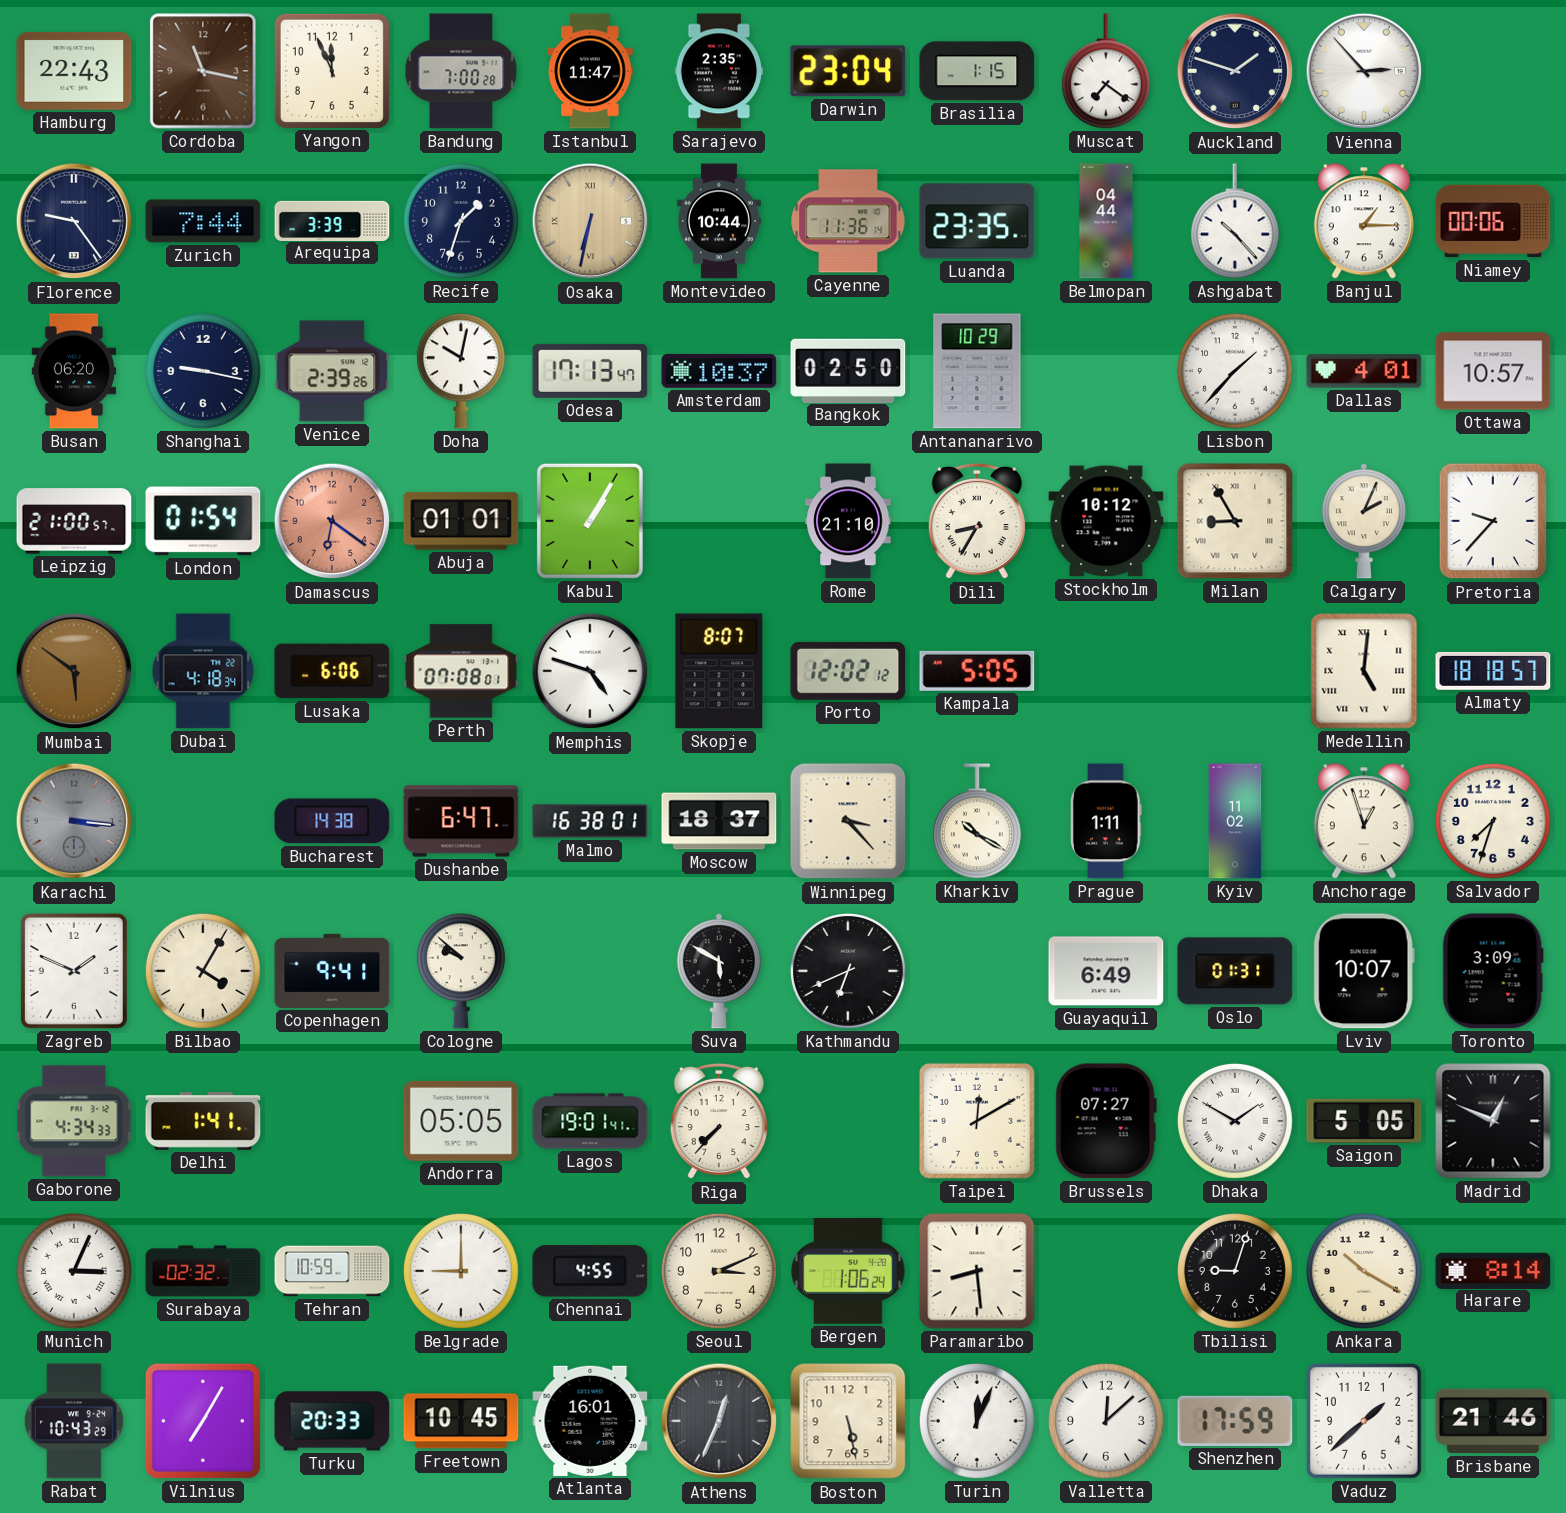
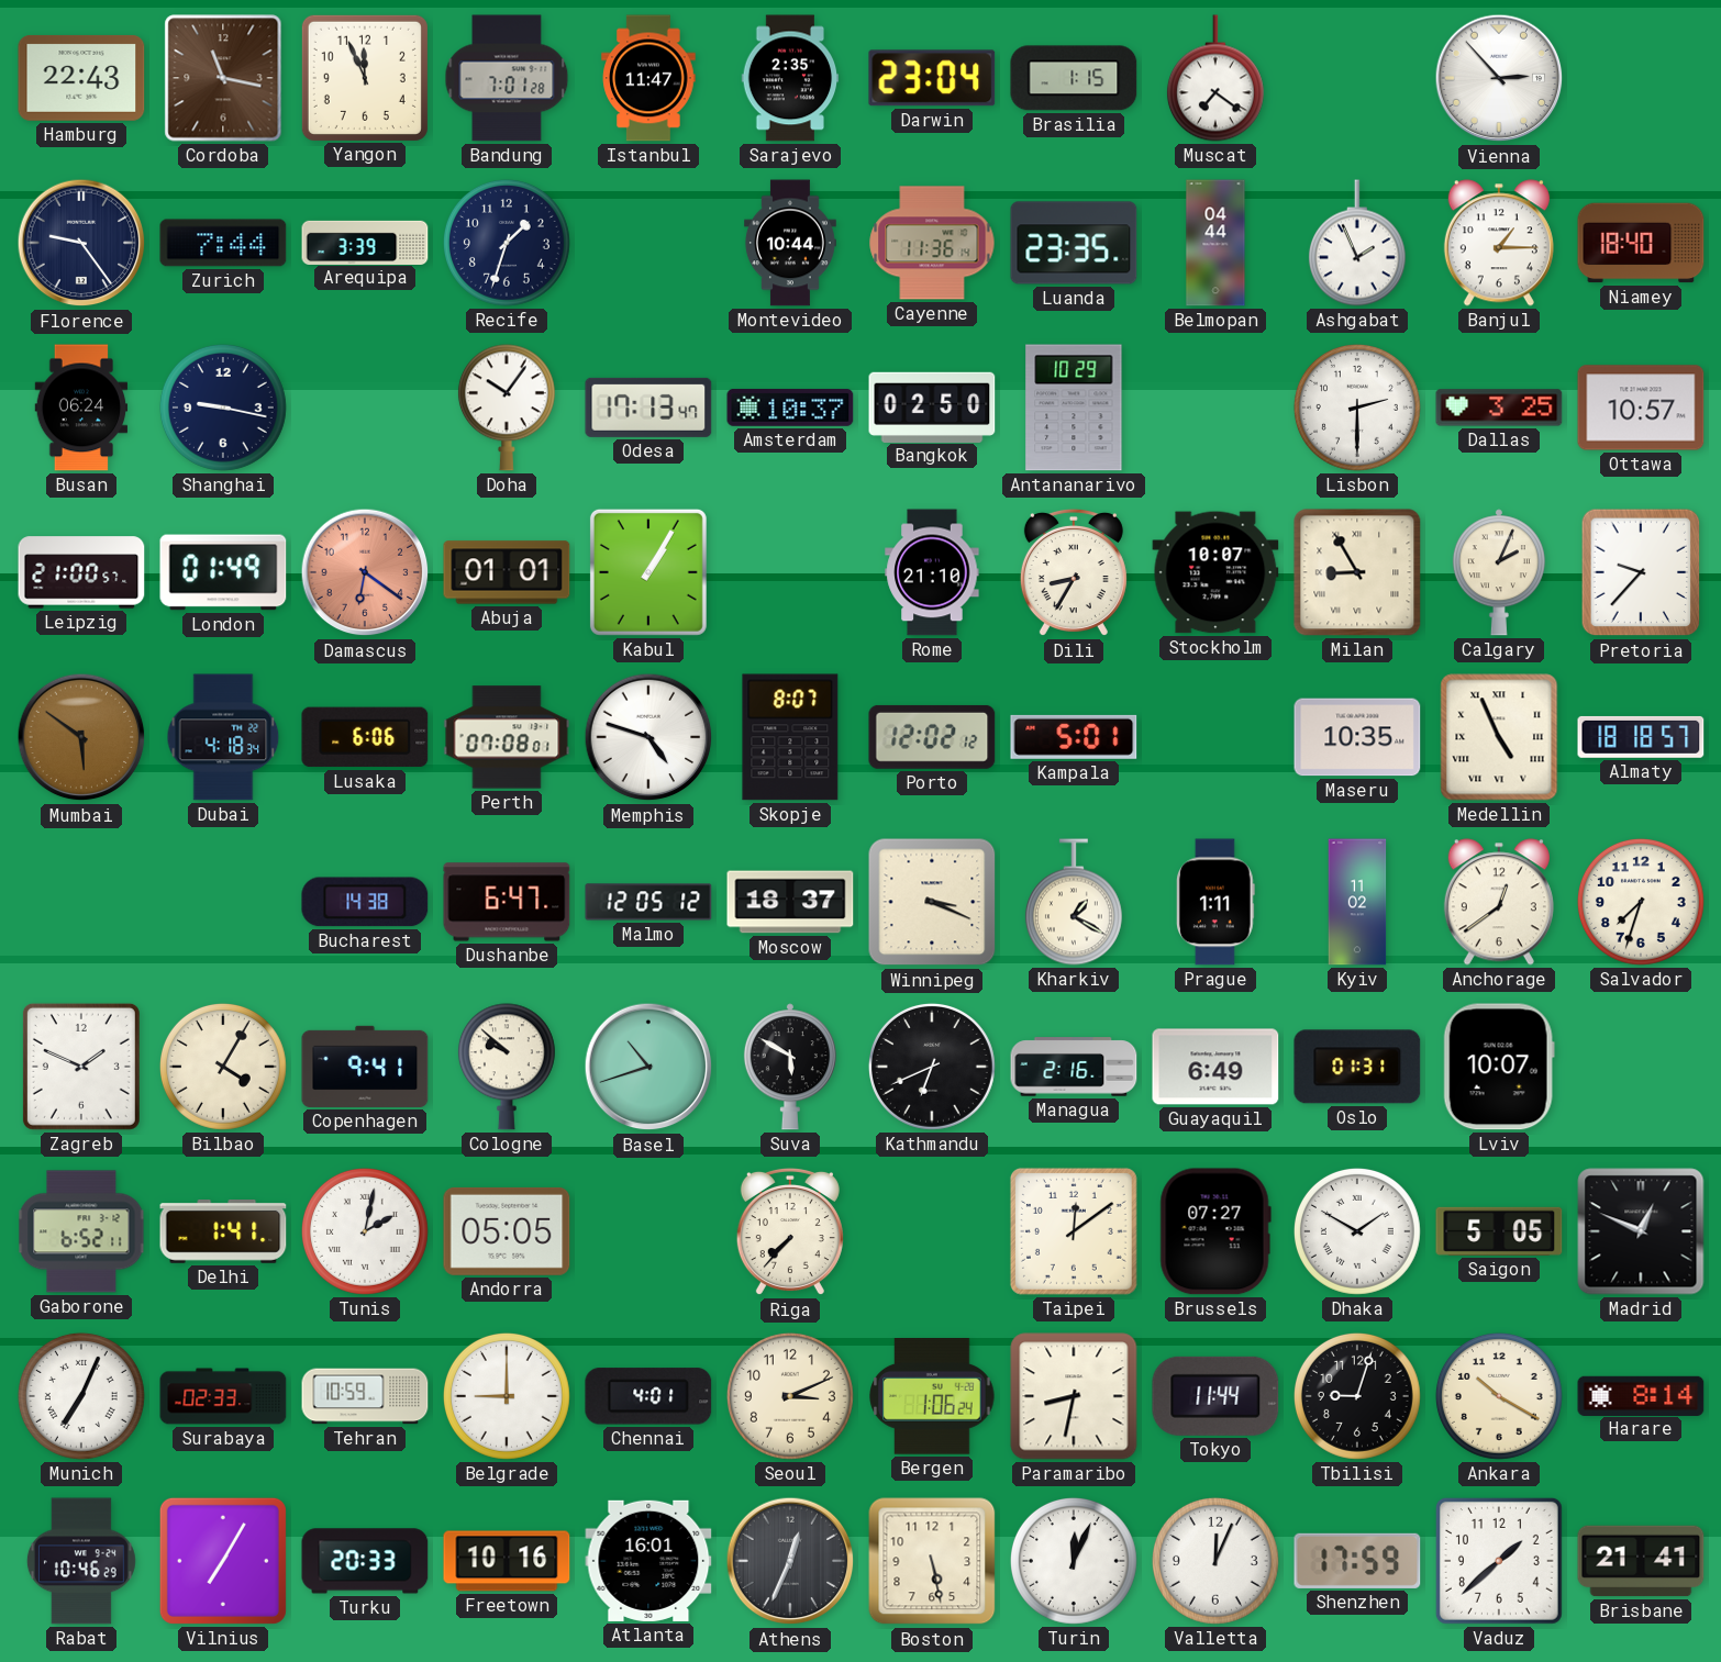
Bandung: 7:00 -> 7:01 (507, 78)
Auckland: 1:48 -> none (1235, 71)
Osaka: 6:32 -> none (590, 221)
Ashgabat: 10:23 -> 1:56 (1357, 243)
Niamey: 00:06 -> 18:40 (1641, 243)
Busan: 06:20 -> 06:24 (81, 408)
Venice: 2:39 -> none (332, 371)
Doha: 10:02 -> 10:06 (507, 408)
Lisbon: 1:37 -> 2:30 (1357, 408)
Dallas: 4:01 -> 3:25 (1499, 408)
London: 01:54 -> 01:49 (223, 572)
Stockholm: 10:12 -> 10:07 (1215, 572)
Kampala: 5:05 -> 5:01 (1074, 737)
Maseru: none -> 10:35 (1357, 737)
Medellin: 5:01 -> 4:56 (1499, 737)
Karachi: 3:16 -> none (74, 821)
Malmo: 16:38 -> 12:05 (648, 902)
Winnipeg: 3:23 -> 3:19 (932, 902)
Kharkiv: 10:20 -> 1:20 (1074, 902)
Anchorage: 12:57 -> 12:39 (1499, 902)
Basel: none -> 10:42 (648, 1067)
Managua: none -> 2:16 (1074, 1067)
Toronto: 3:09 -> none (1493, 971)
Gaborone: 4:34 -> 6:52 (81, 1231)
Tunis: none -> 2:02 (365, 1231)
Lagos: 19:01 -> none (590, 1121)
Taipei: 12:10 -> 12:09 (1074, 1231)
Munich: 3:04 -> 7:04 (81, 1396)
Surabaya: 02:32 -> 02:33 (223, 1396)
Chennai: 4:55 -> 4:01 (648, 1396)
Paramaribo: 8:29 -> 8:32 (1074, 1396)
Tokyo: none -> 11:44 (1215, 1396)
Rabat: 10:43 -> 10:46 (81, 1561)
Freetown: 10:45 -> 10:16 (507, 1561)
Valletta: 12:08 -> 12:04 (1215, 1561)
Brisbane: 21:46 -> 21:41 (1641, 1561)
